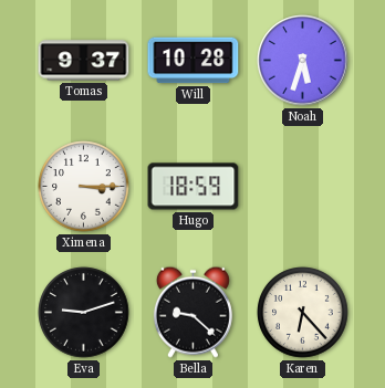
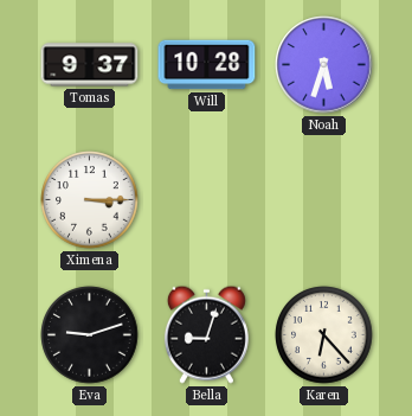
Hugo: 18:59 -> none (194, 187)
Bella: 9:22 -> 9:03 (206, 334)
